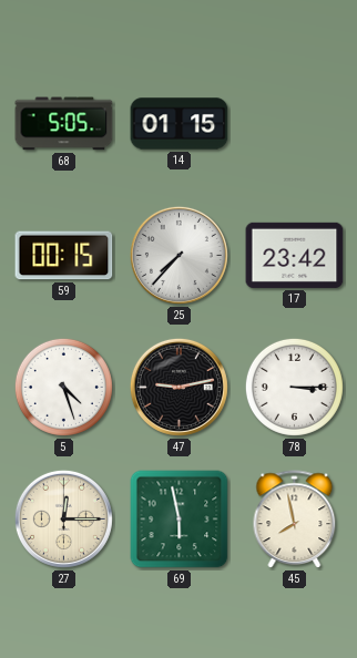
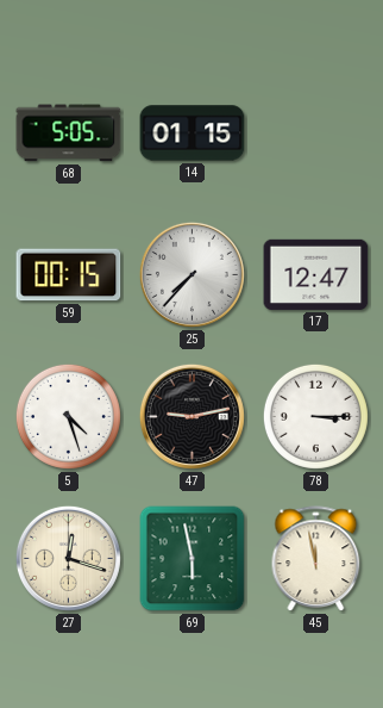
17: 23:42 -> 12:47 (316, 274)
27: 12:15 -> 12:18 (68, 558)
45: 7:58 -> 11:58 (316, 559)
